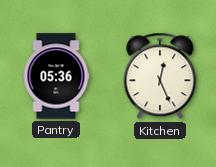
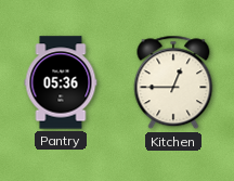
Kitchen: 12:26 -> 12:45 (173, 82)
